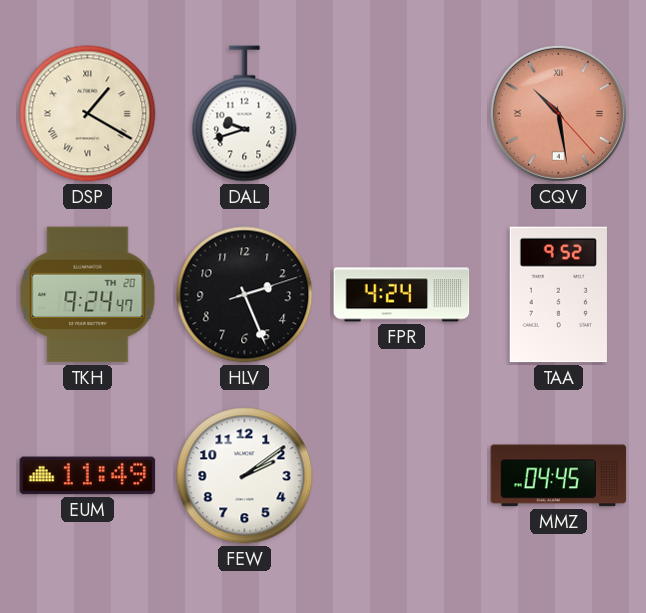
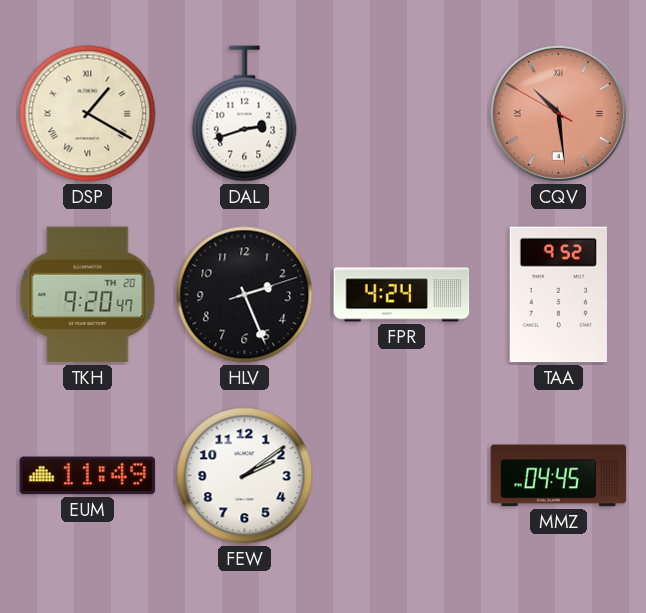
DAL: 9:42 -> 2:42 (245, 114)
CQV: 10:28:23 -> 10:28:50 (558, 113)
TKH: 9:24 -> 9:20 (88, 295)
